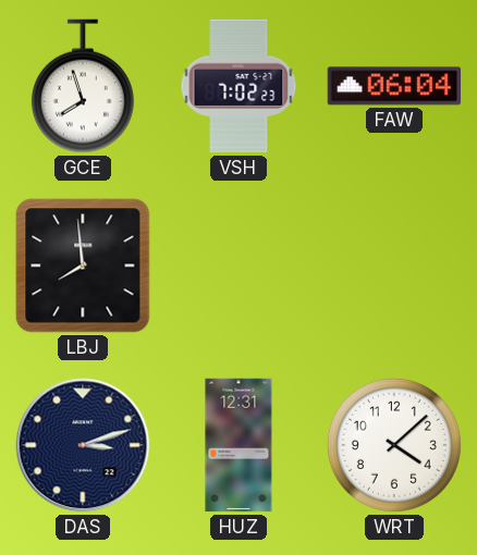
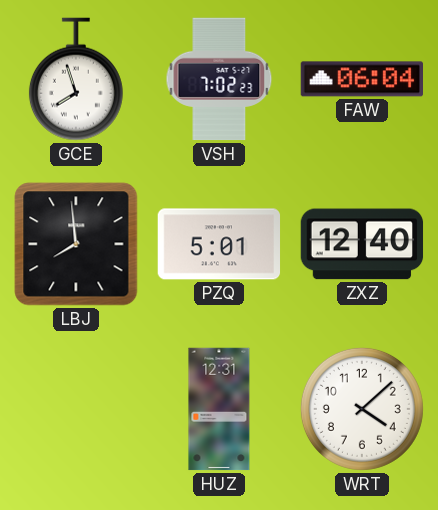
PZQ: none -> 5:01 (219, 244)
ZXZ: none -> 12:40 (362, 244)
DAS: 3:12 -> none (83, 445)
